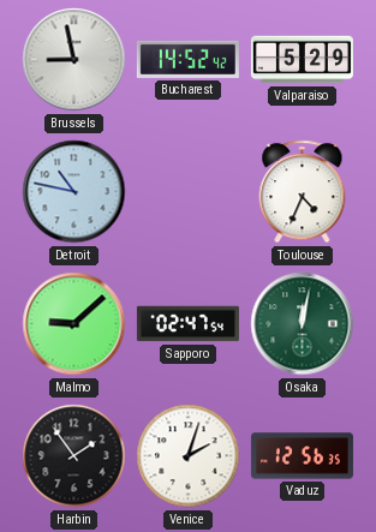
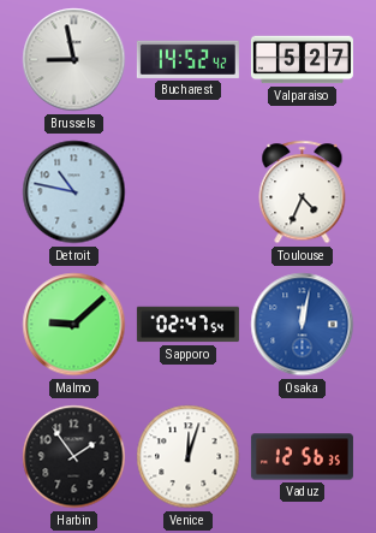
Valparaiso: 5:29 -> 5:27 (302, 60)
Osaka dial: green -> blue (303, 325)
Venice: 2:03 -> 12:03 (189, 457)
